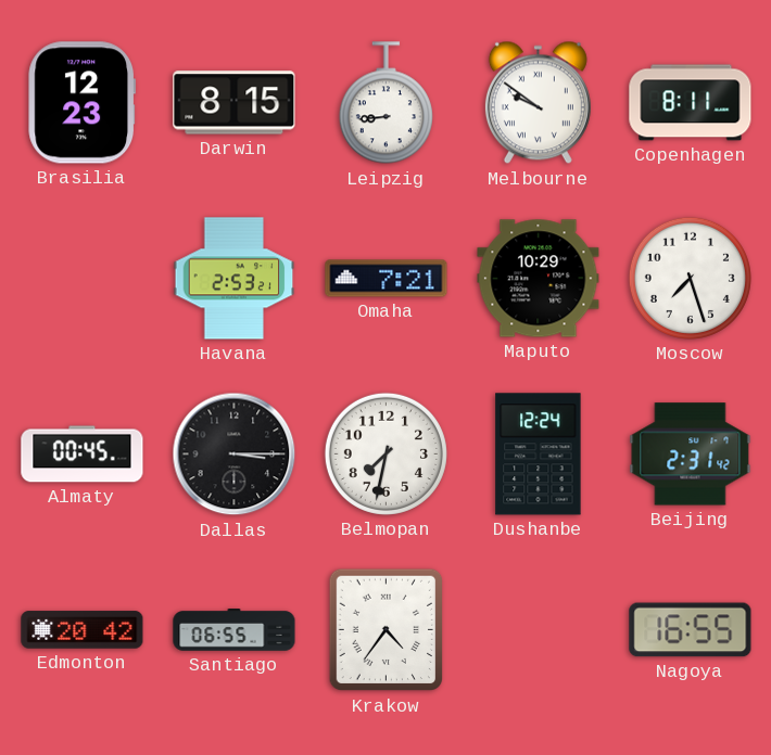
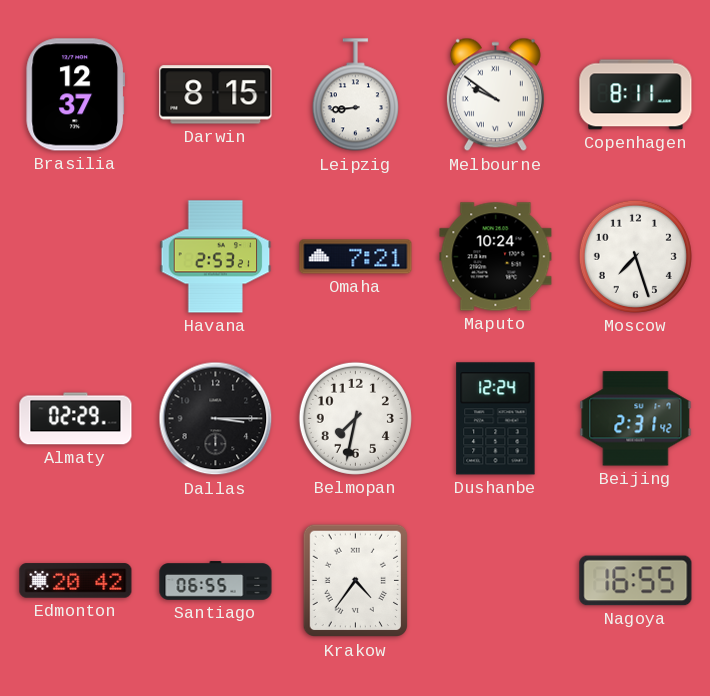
Brasilia: 12:23 -> 12:37 (76, 95)
Maputo: 10:29 -> 10:24 (496, 257)
Almaty: 00:45 -> 02:29 (76, 419)
